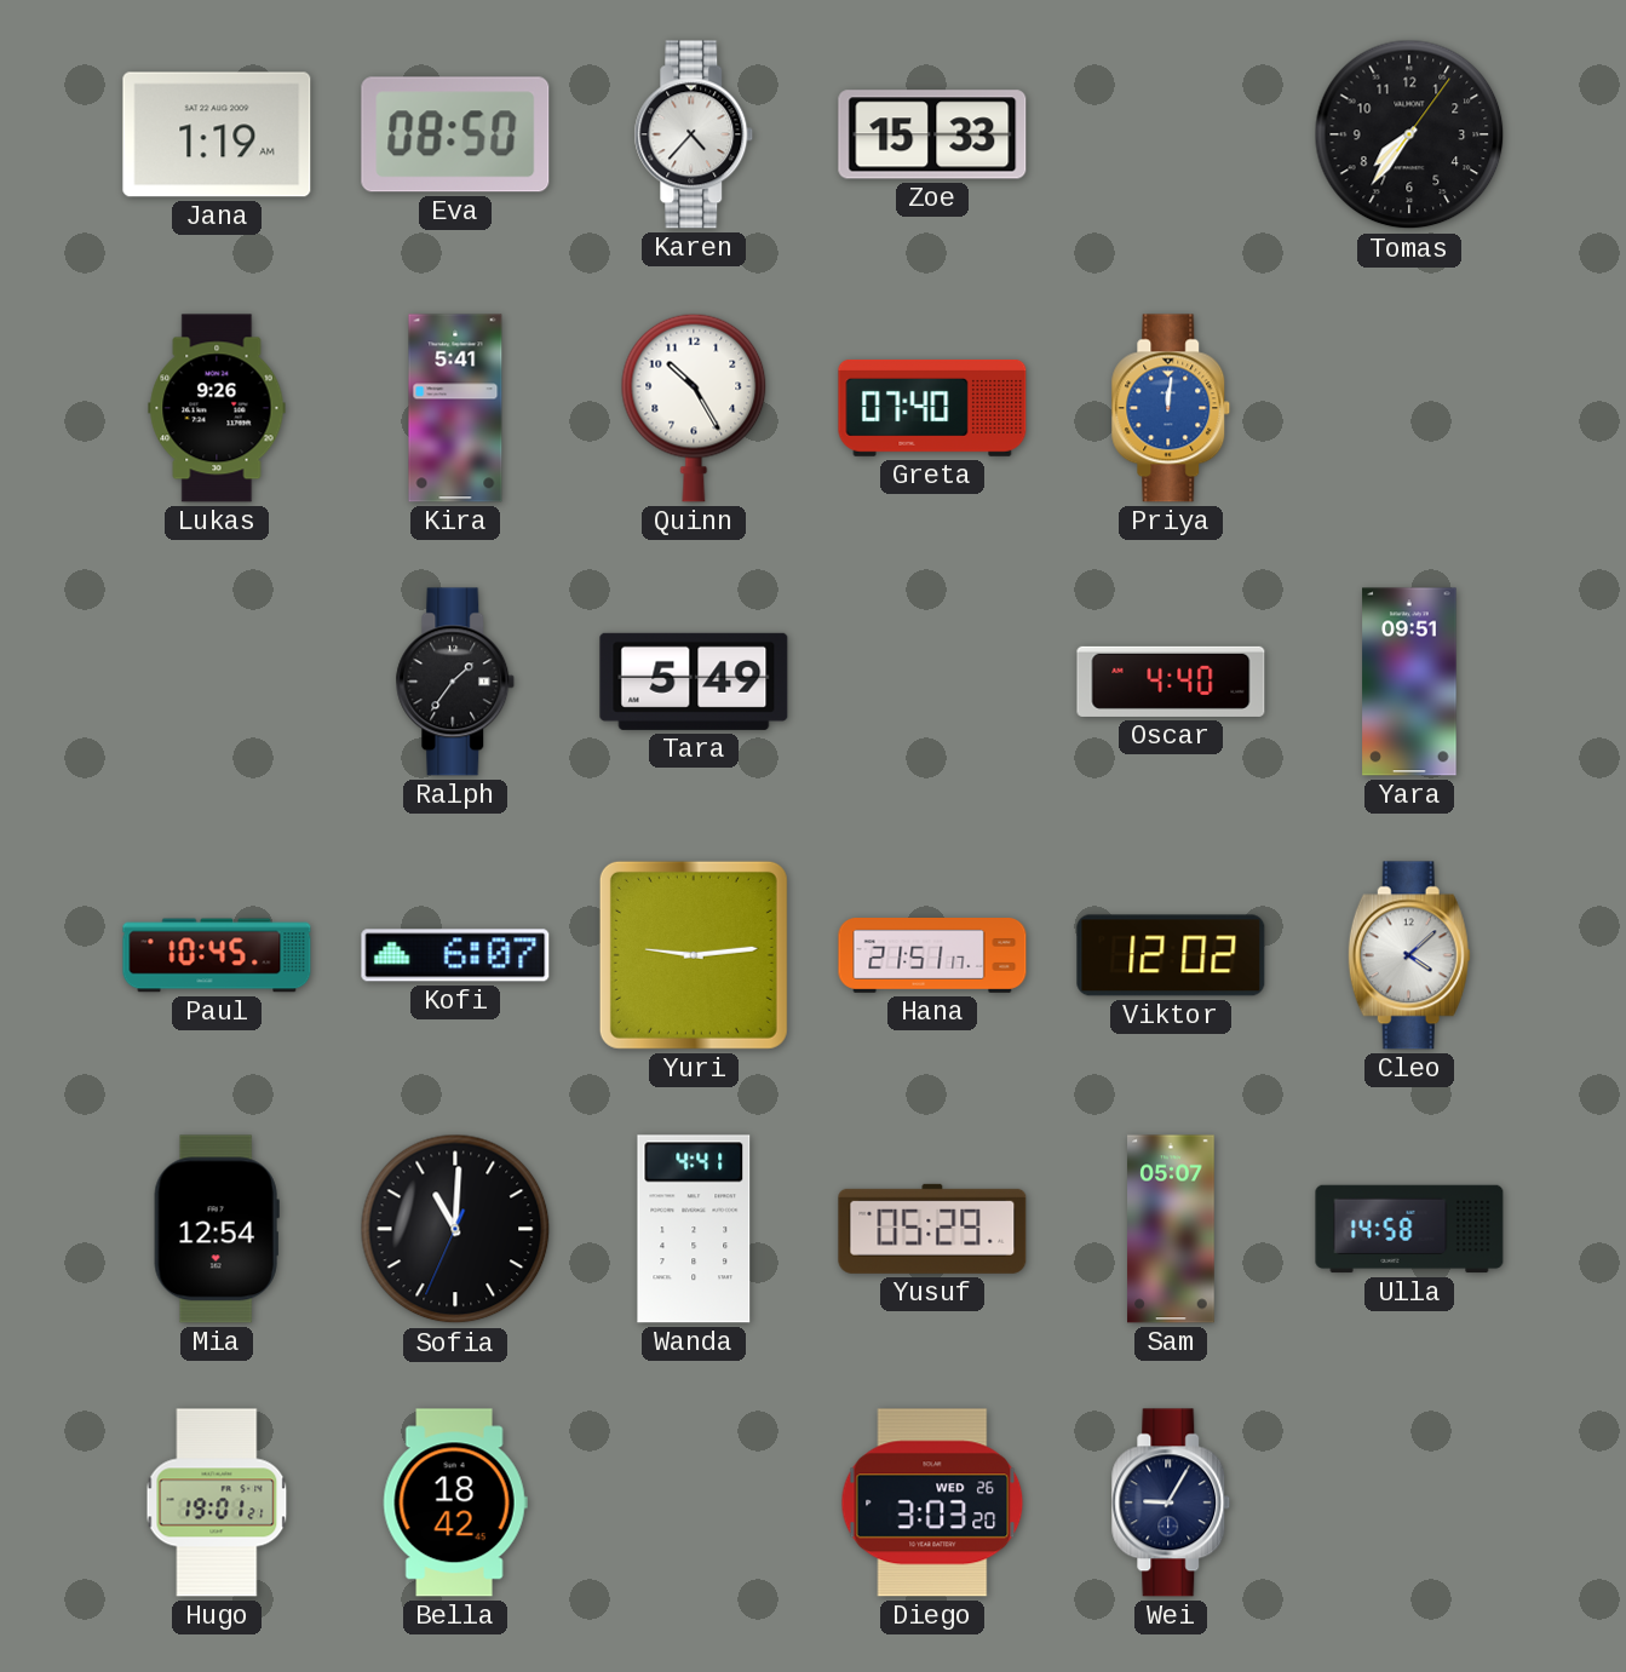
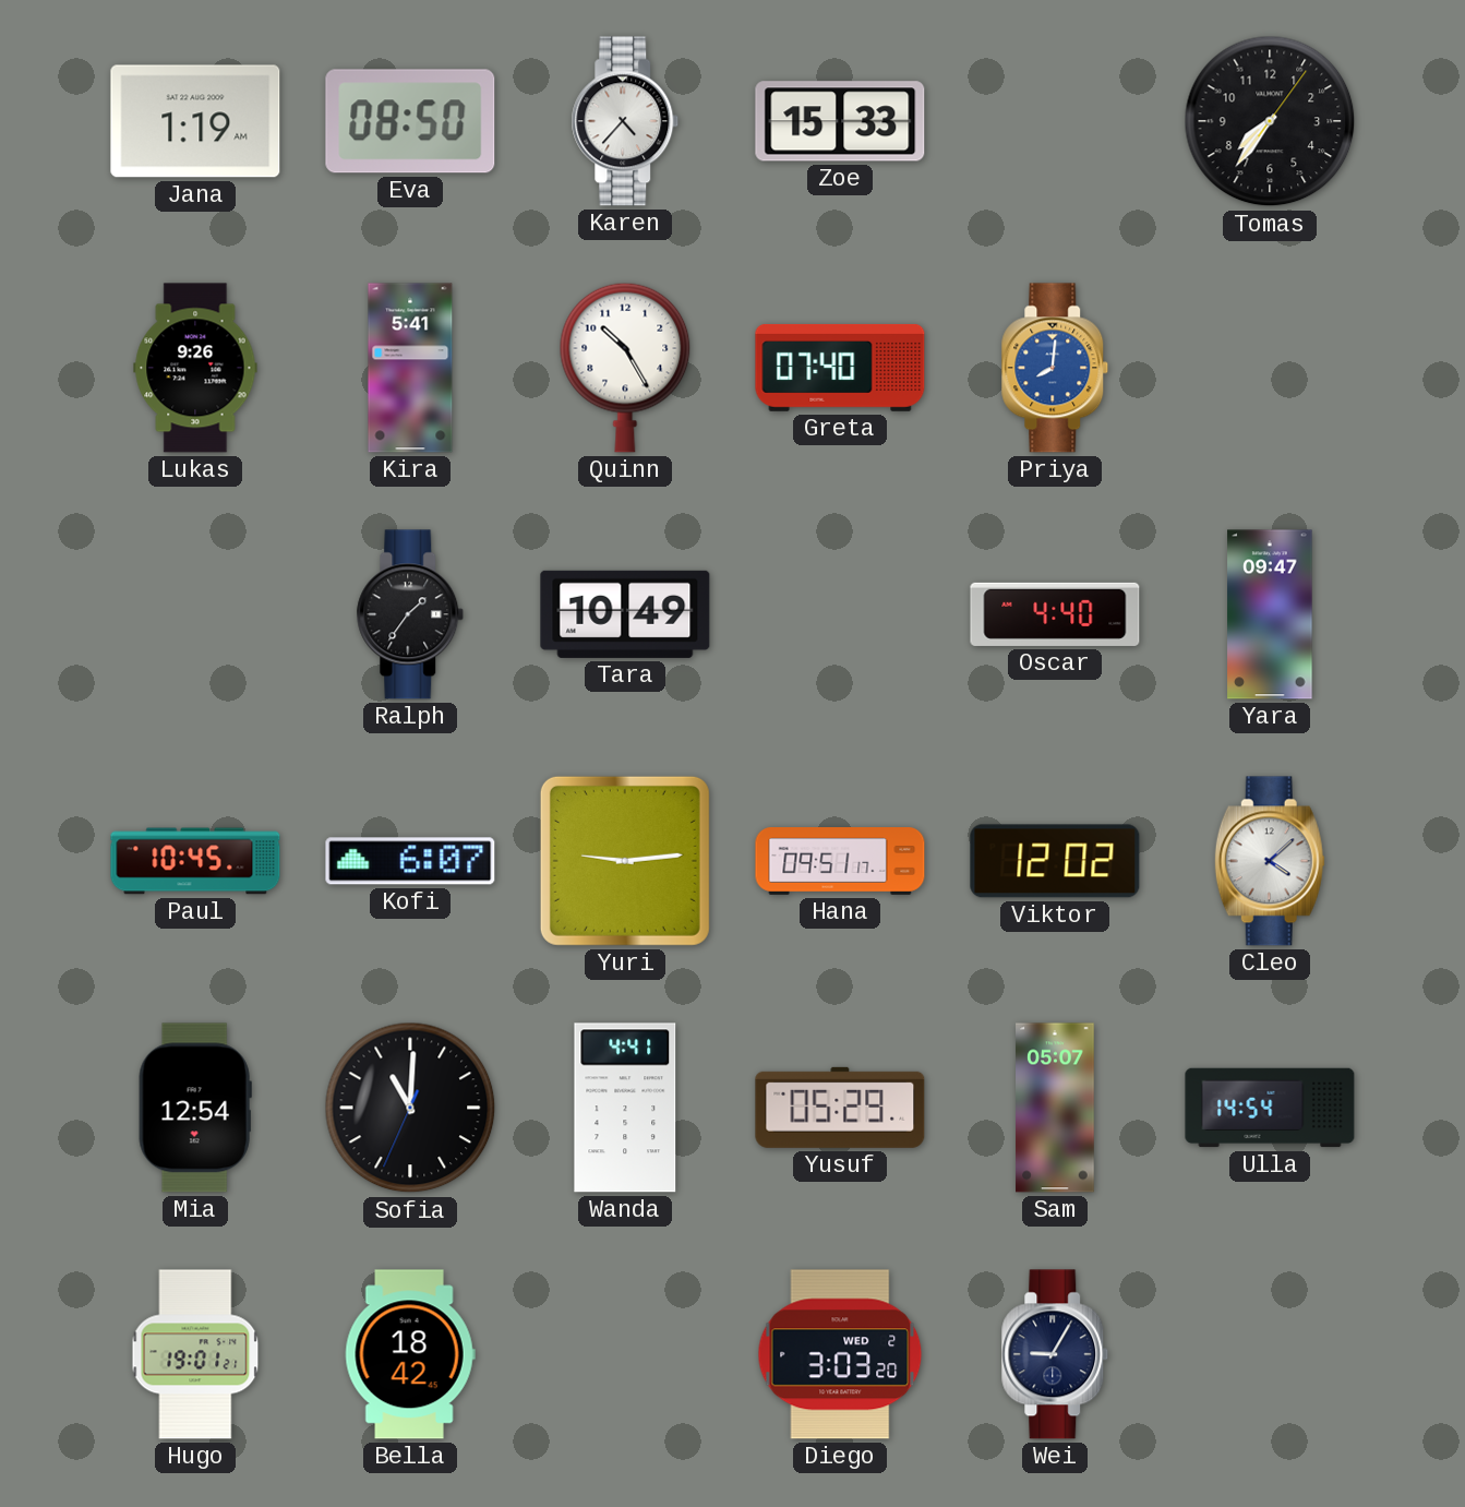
Priya: 12:01 -> 8:01 (1055, 368)
Tara: 5:49 -> 10:49 (625, 614)
Yara: 09:51 -> 09:47 (1270, 614)
Hana: 21:51 -> 09:51 (840, 862)
Ulla: 14:58 -> 14:54 (1270, 1108)
Diego date: WED 26 -> WED 2 (840, 1354)
